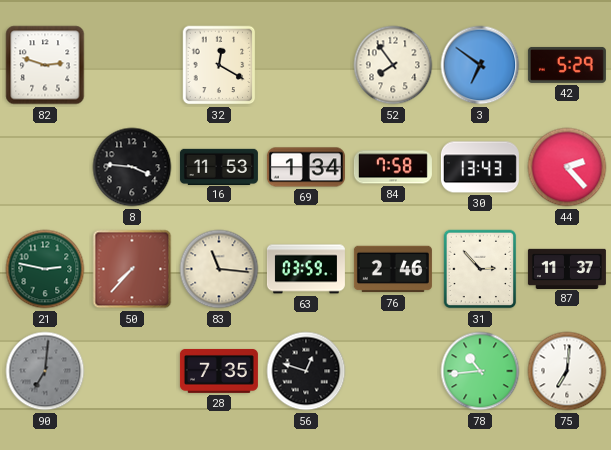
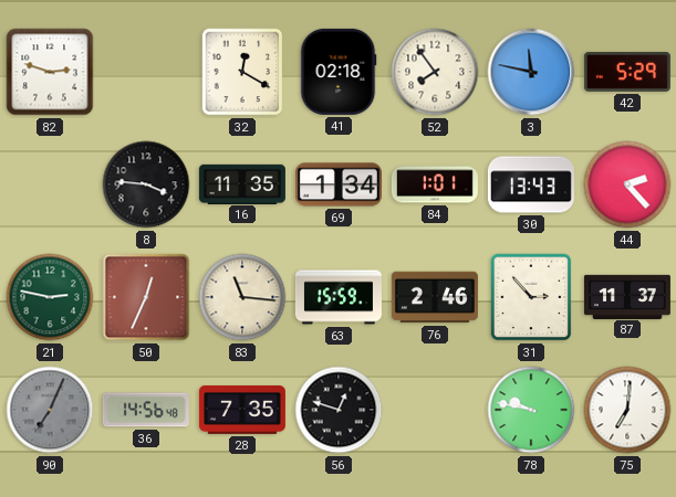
41: none -> 02:18 (339, 72)
3: 6:51 -> 11:47 (531, 72)
16: 11:53 -> 11:35 (242, 183)
84: 7:58 -> 1:01 (435, 184)
50: 7:37 -> 12:34 (146, 297)
63: 03:59 -> 15:59 (339, 297)
90: 7:01 -> 7:04 (50, 410)
36: none -> 14:56 (146, 410)
78: 10:44 -> 9:47 (531, 410)
